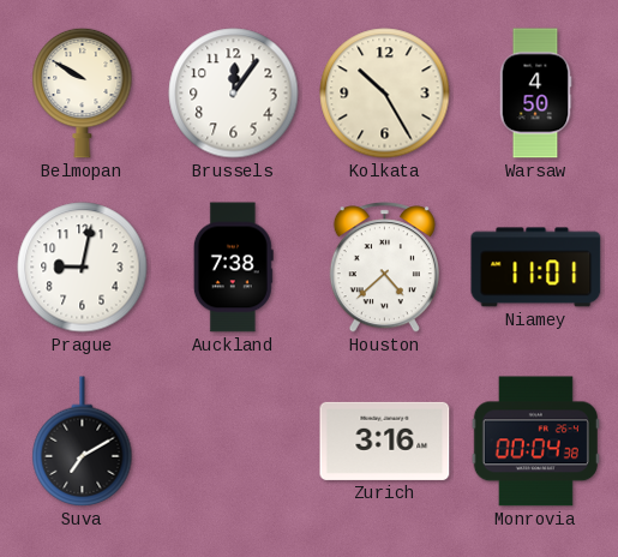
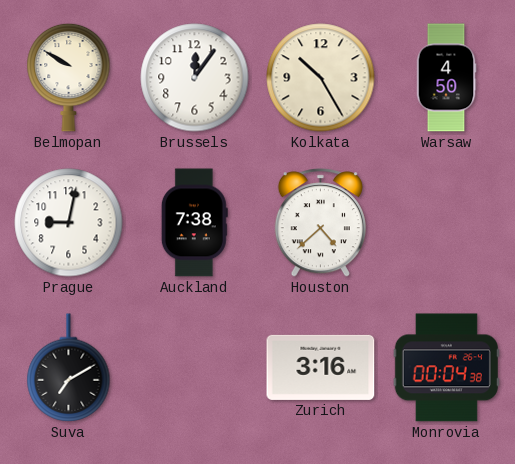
Niamey: 11:01 -> none (536, 268)
